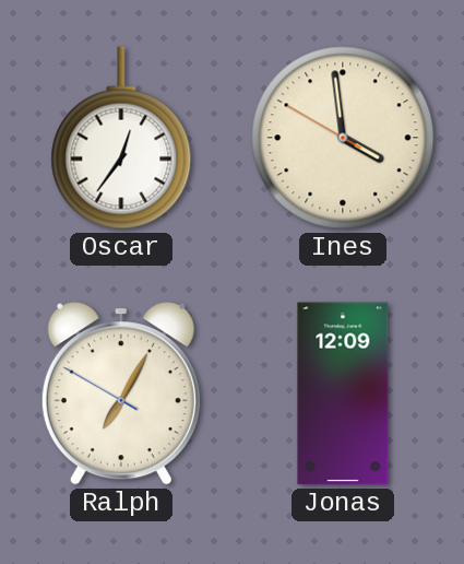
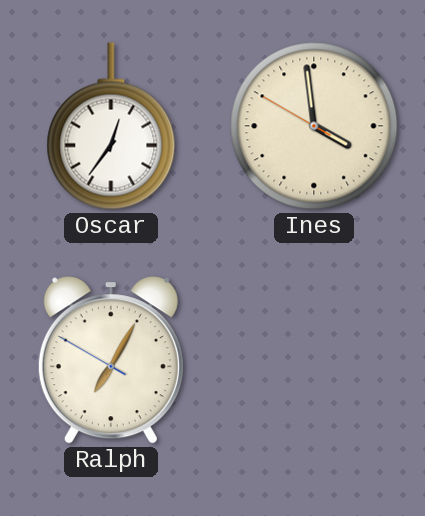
Jonas: 12:09 -> none (343, 393)
